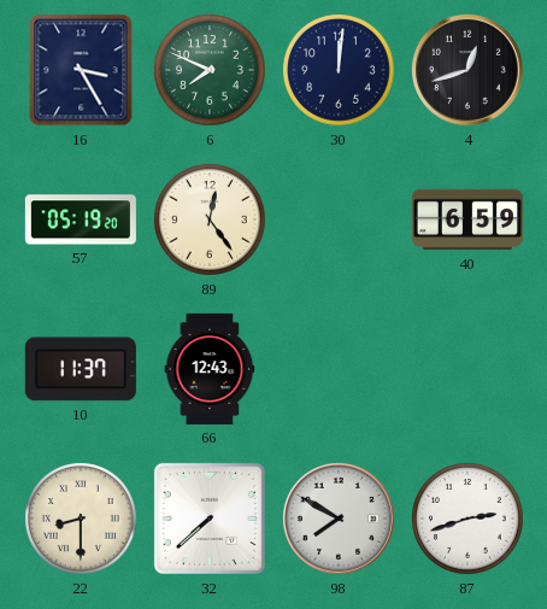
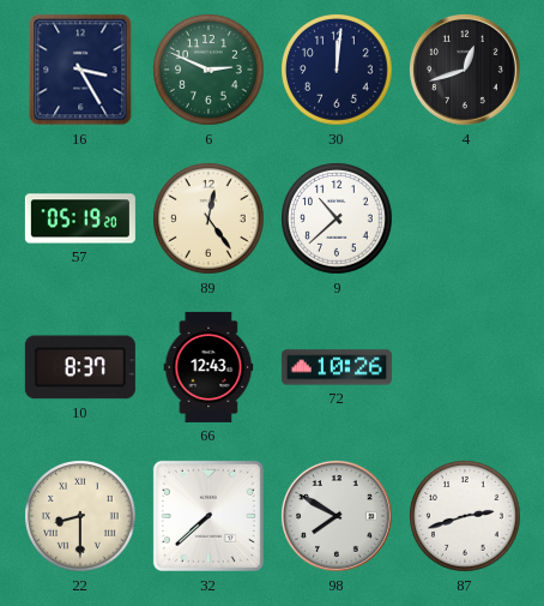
6: 7:49 -> 2:49 (208, 70)
9: none -> 10:38 (337, 218)
40: 6:59 -> none (467, 219)
10: 11:37 -> 8:37 (80, 367)
72: none -> 10:26 (337, 367)
